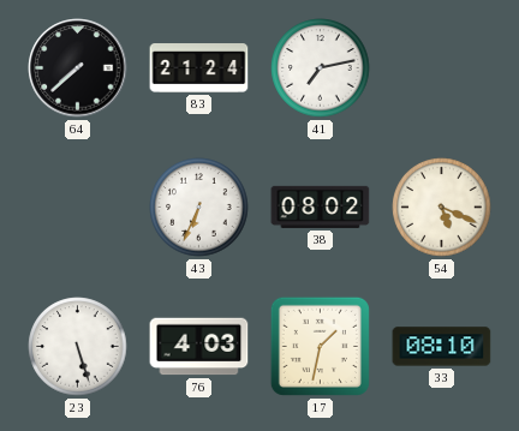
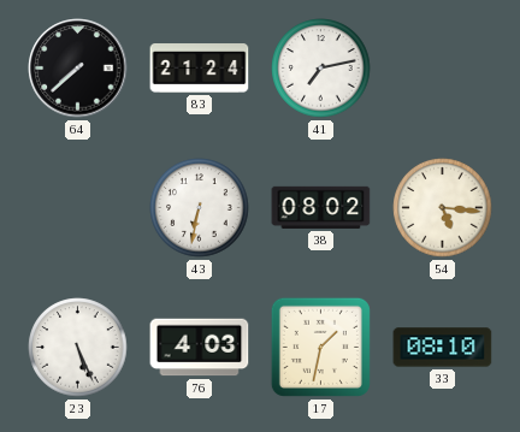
43: 6:34 -> 6:32 (200, 208)
54: 5:19 -> 5:16 (443, 208)
23: 5:27 -> 5:26 (78, 348)
